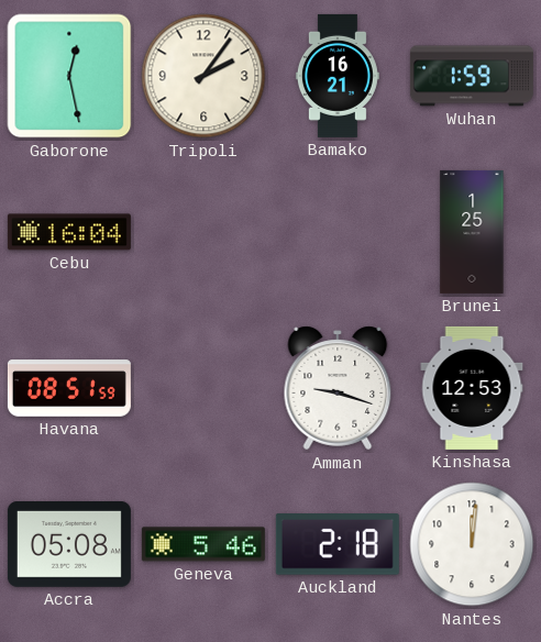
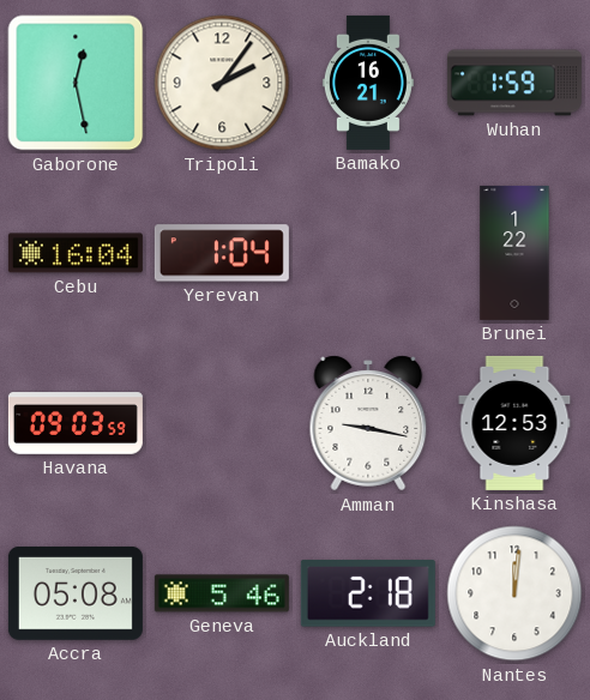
Yerevan: none -> 1:04 (222, 253)
Brunei: 1:25 -> 1:22 (514, 253)
Havana: 08:51 -> 09:03 (76, 423)
Amman: 9:18 -> 9:17 (368, 423)
